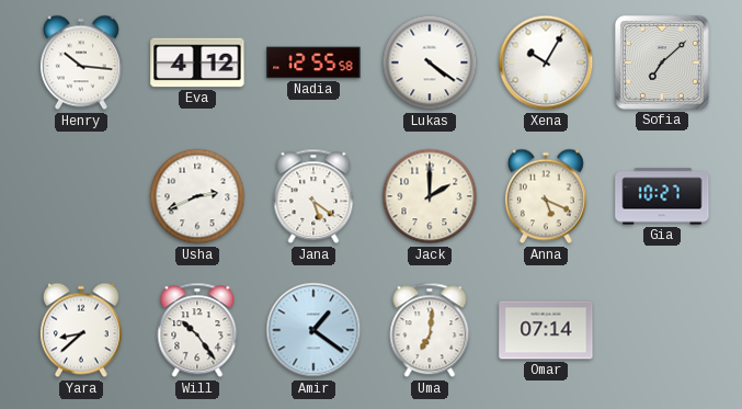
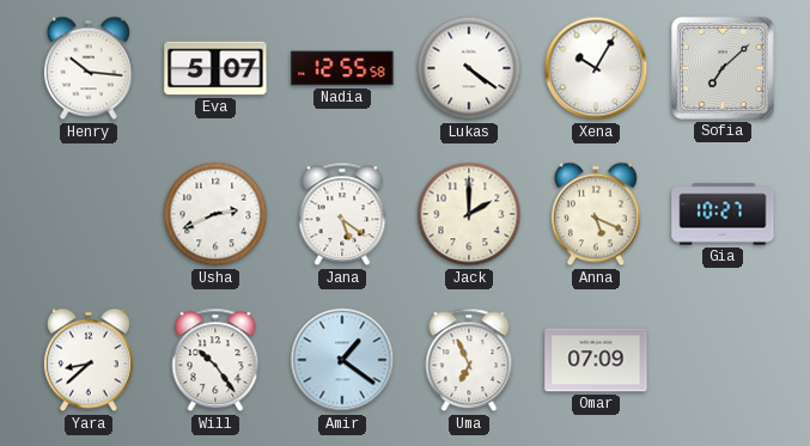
Eva: 4:12 -> 5:07 (215, 68)
Uma: 7:01 -> 6:56 (469, 360)
Omar: 07:14 -> 07:09 (596, 360)
